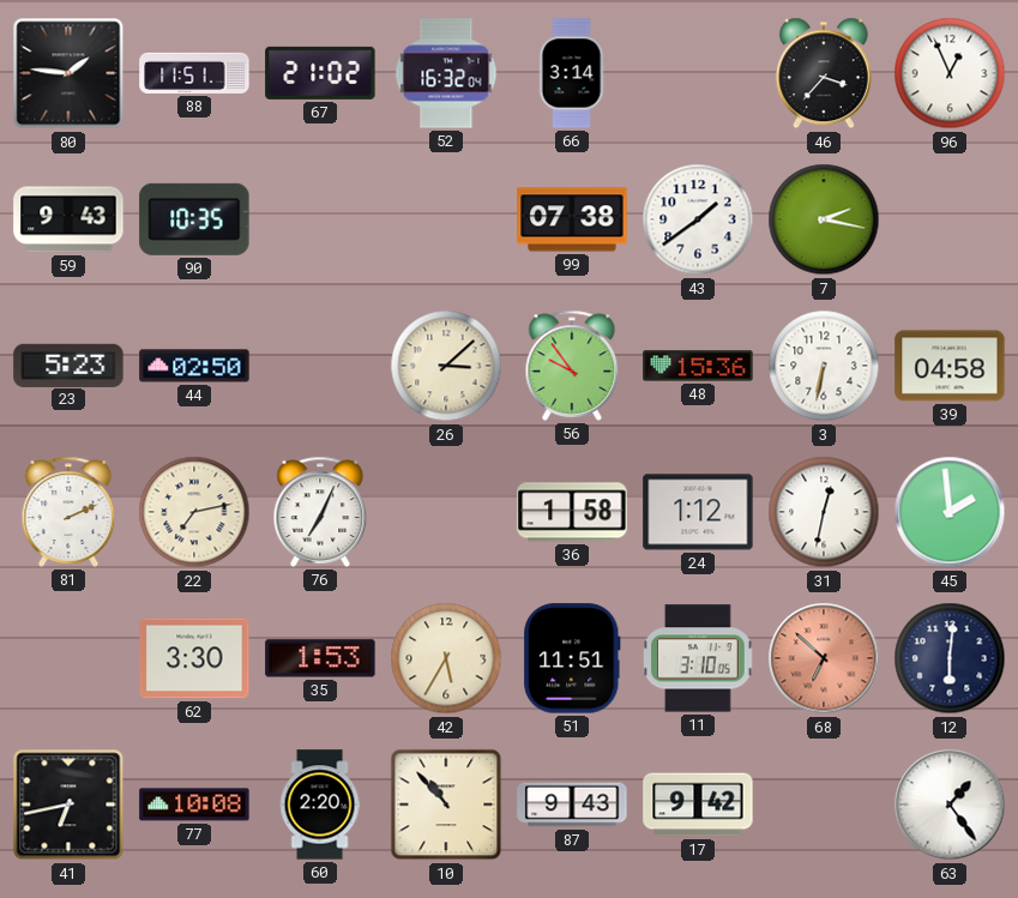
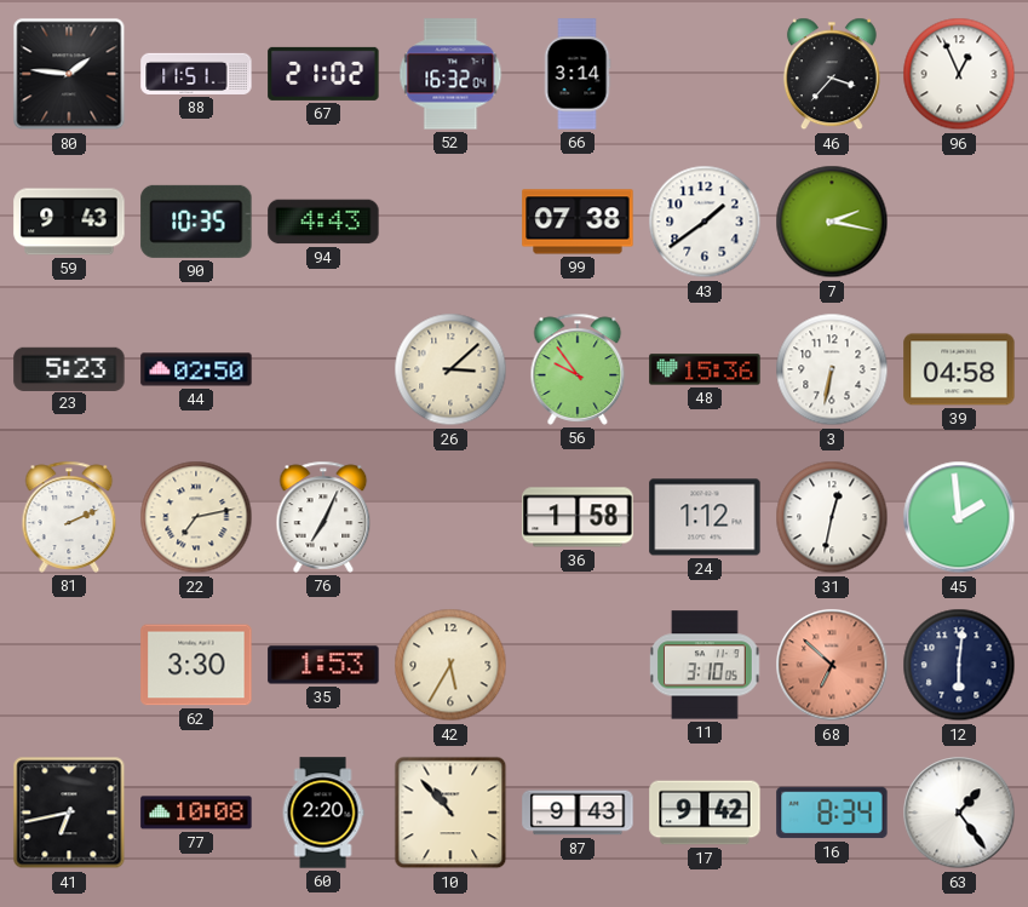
94: none -> 4:43 (323, 222)
51: 11:51 -> none (572, 658)
16: none -> 8:34 (832, 813)
